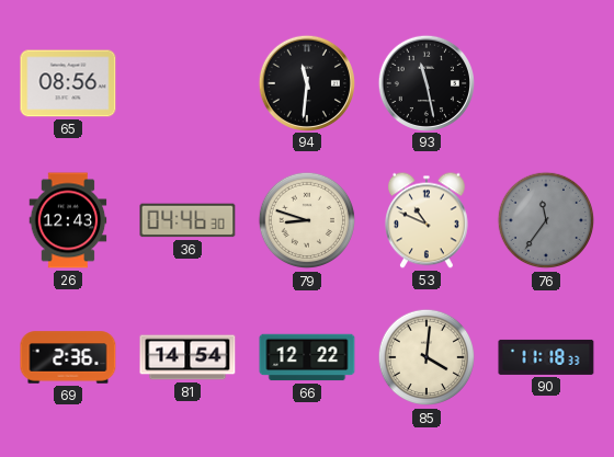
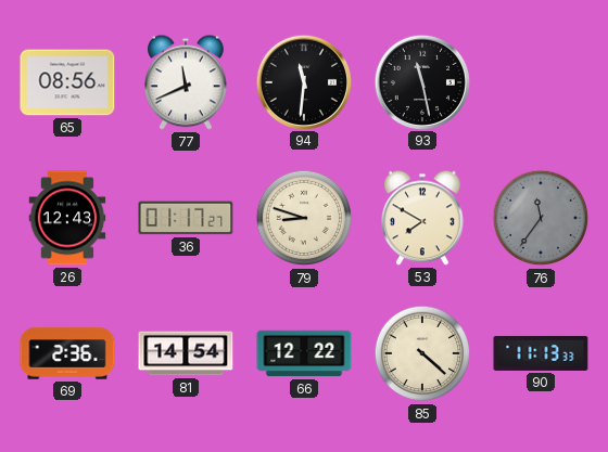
77: none -> 11:41 (187, 82)
36: 04:46 -> 01:17 (186, 218)
53: 10:49 -> 7:50 (423, 218)
85: 4:01 -> 4:22 (422, 353)
90: 11:18 -> 11:13 (541, 353)
